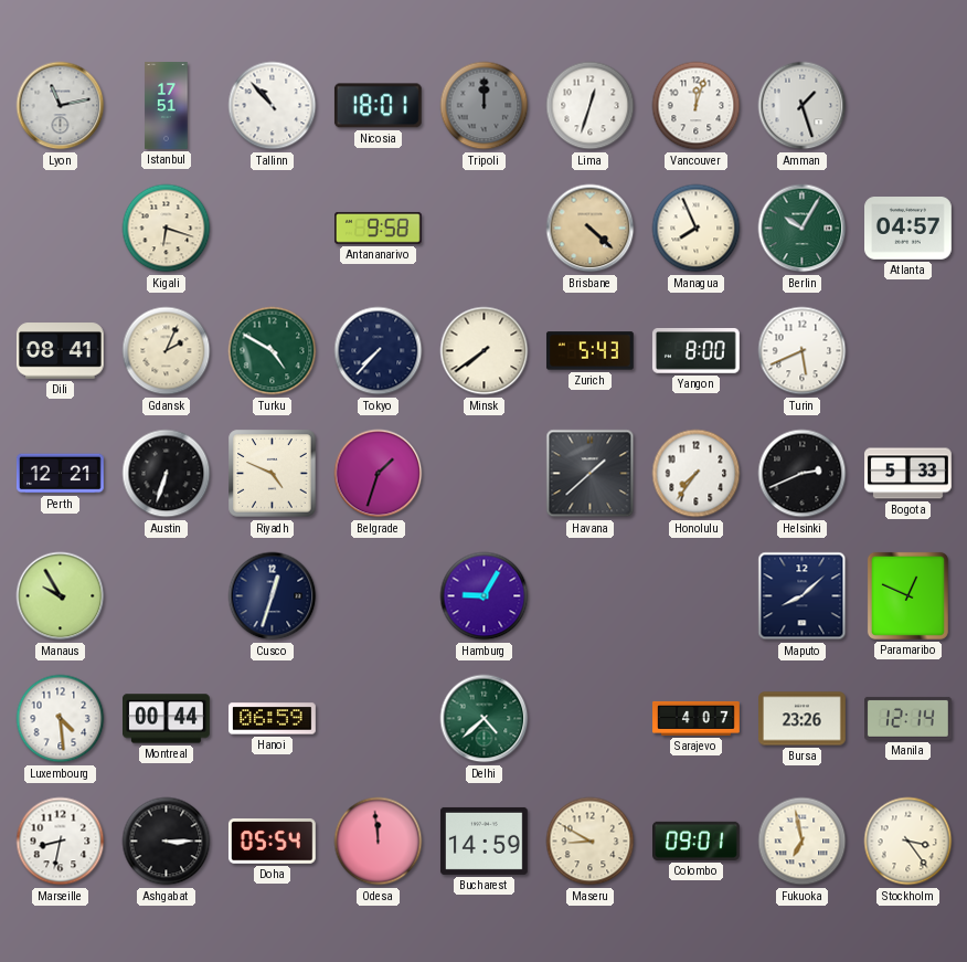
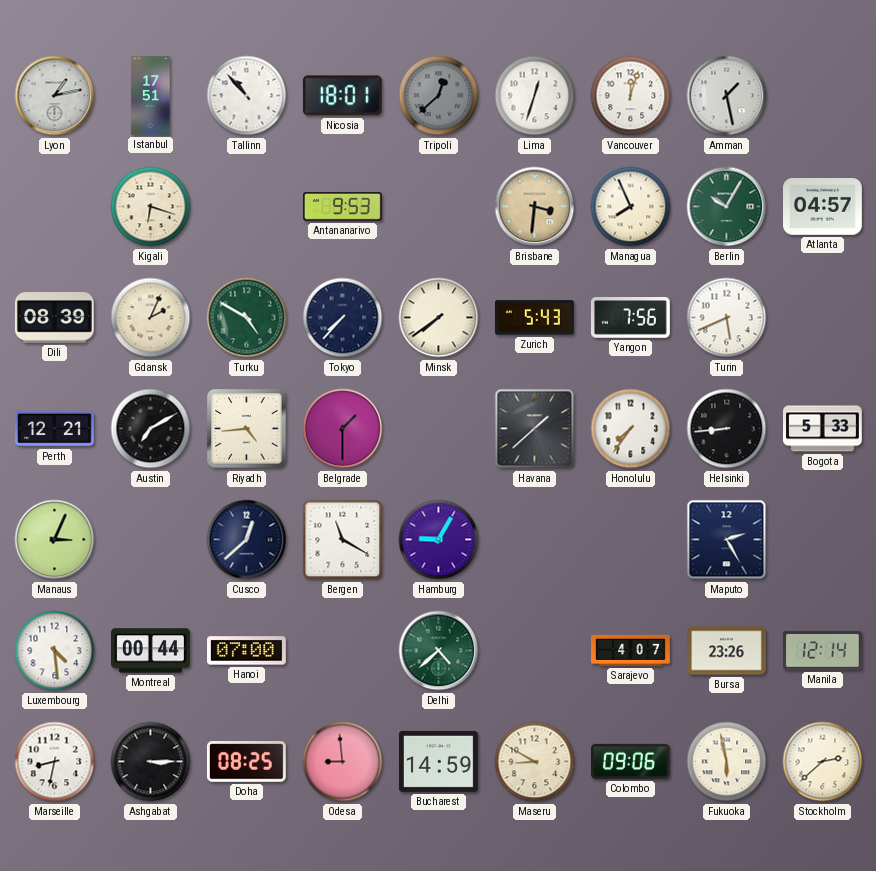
Lyon: 11:13 -> 1:13 (55, 96)
Tripoli: 12:00 -> 12:38 (439, 96)
Amman: 1:27 -> 1:28 (727, 96)
Antananarivo: 9:58 -> 9:53 (343, 206)
Brisbane: 4:22 -> 3:31 (535, 207)
Dili: 08:41 -> 08:39 (54, 318)
Yangon: 8:00 -> 7:56 (630, 318)
Austin: 6:33 -> 7:10 (151, 429)
Riyadh: 4:49 -> 4:44 (247, 429)
Belgrade: 1:33 -> 1:30 (343, 429)
Helsinki: 2:41 -> 8:44 (727, 429)
Manaus: 9:55 -> 3:04 (55, 540)
Cusco: 12:33 -> 12:38 (247, 540)
Bergen: none -> 11:20 (343, 540)
Maputo: 8:08 -> 2:25 (727, 540)
Paramaribo: 12:49 -> none (907, 595)
Hanoi: 06:59 -> 07:00 (247, 651)
Doha: 05:54 -> 08:25 (246, 762)
Odesa: 11:59 -> 8:59 (343, 762)
Colombo: 09:01 -> 09:06 (631, 761)
Fukuoka: 6:58 -> 5:58 (727, 762)
Stockholm: 3:24 -> 2:38 (823, 762)
